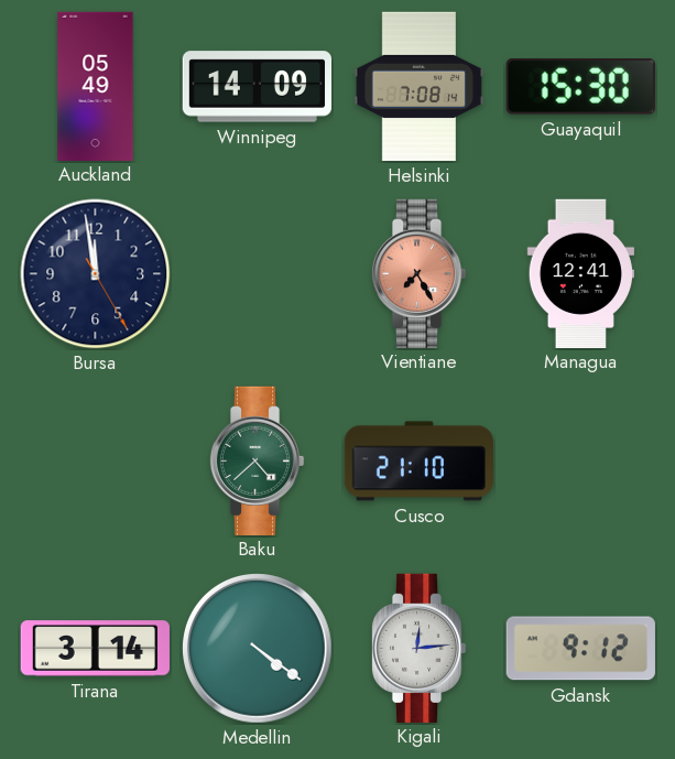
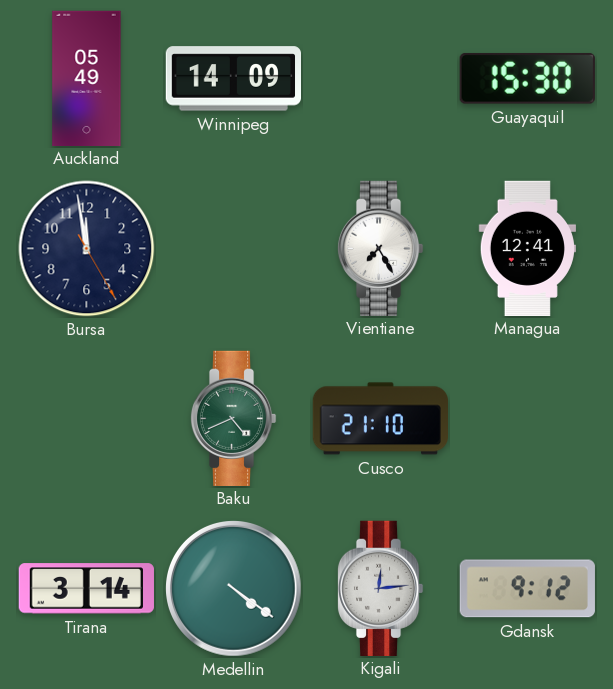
Helsinki: 7:08 -> none (418, 87)
Vientiane dial: salmon -> white (380, 248)
Baku: 4:38 -> 4:41 (233, 418)
